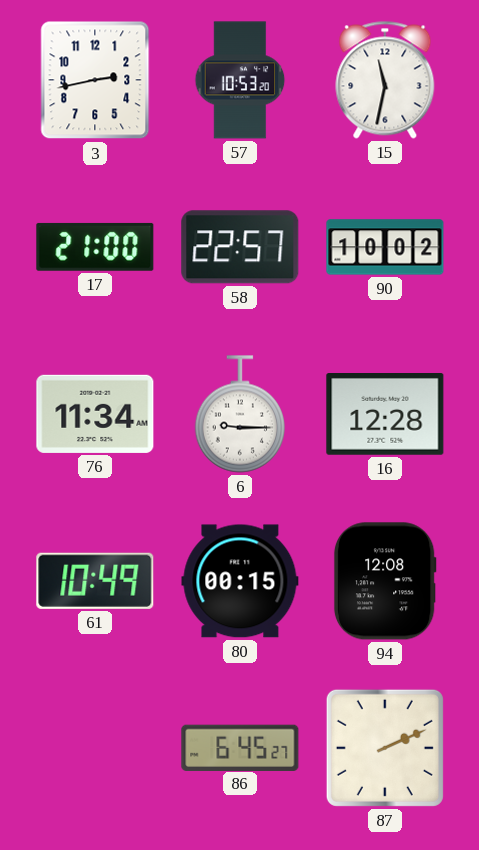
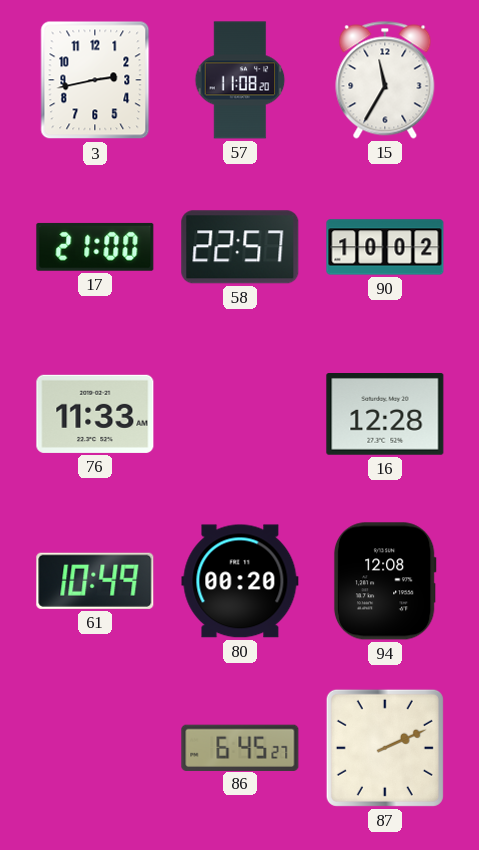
57: 10:53 -> 11:08 (240, 80)
15: 11:32 -> 11:35 (385, 80)
76: 11:34 -> 11:33 (95, 414)
6: 9:15 -> none (239, 414)
80: 00:15 -> 00:20 (240, 581)
